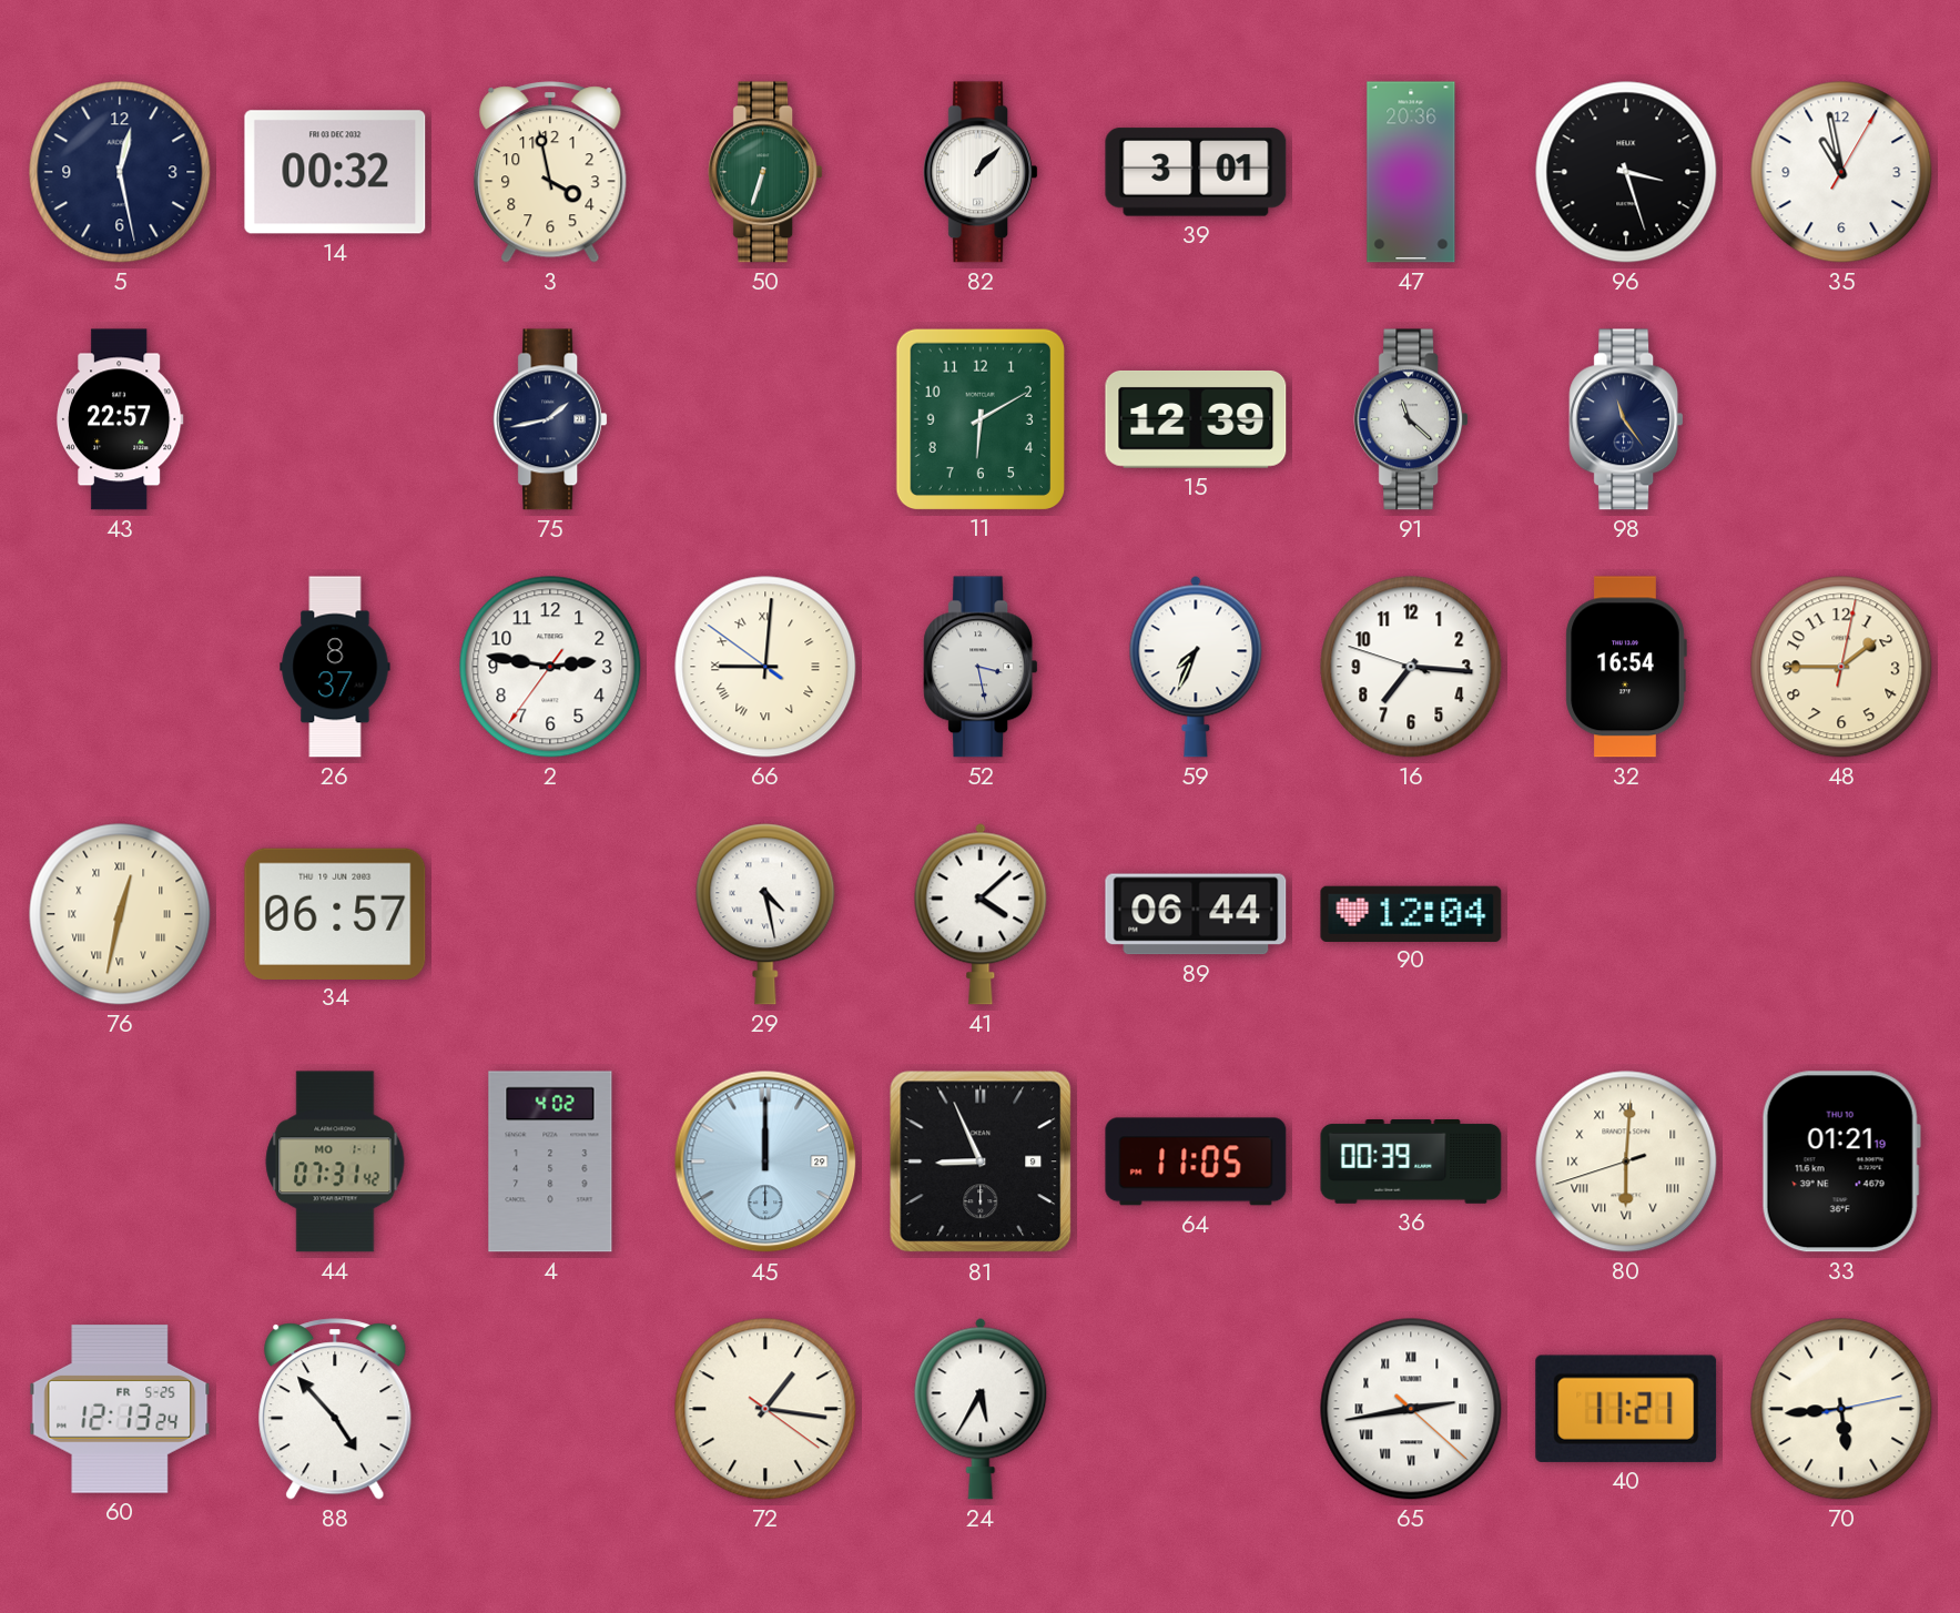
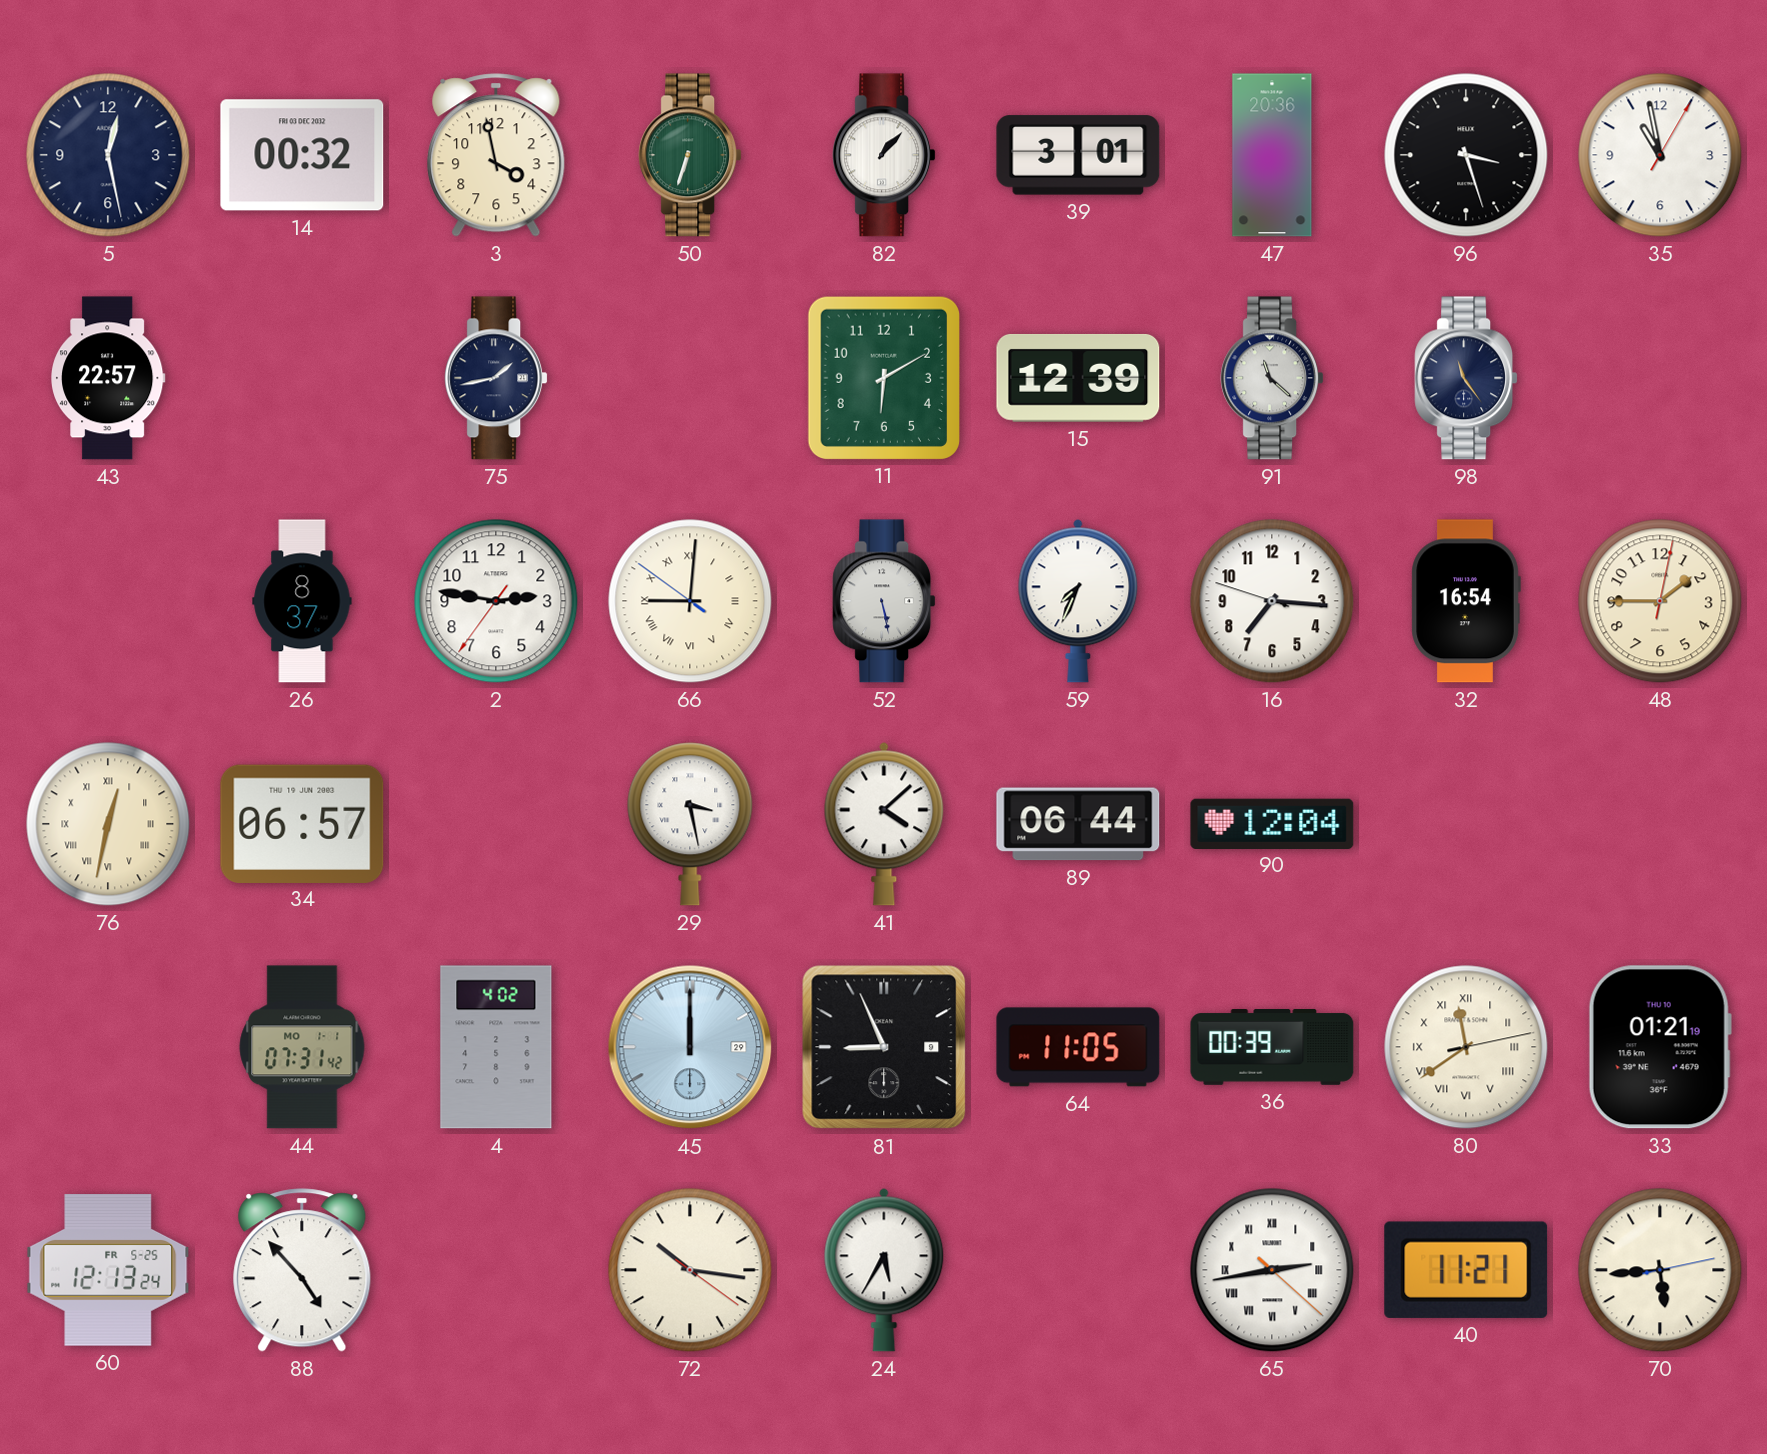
52: 3:28 -> 5:28 (884, 601)
29: 4:28 -> 3:28 (690, 824)
80: 6:00 -> 11:39 (1466, 1047)
72: 1:16 -> 10:16 (690, 1270)
